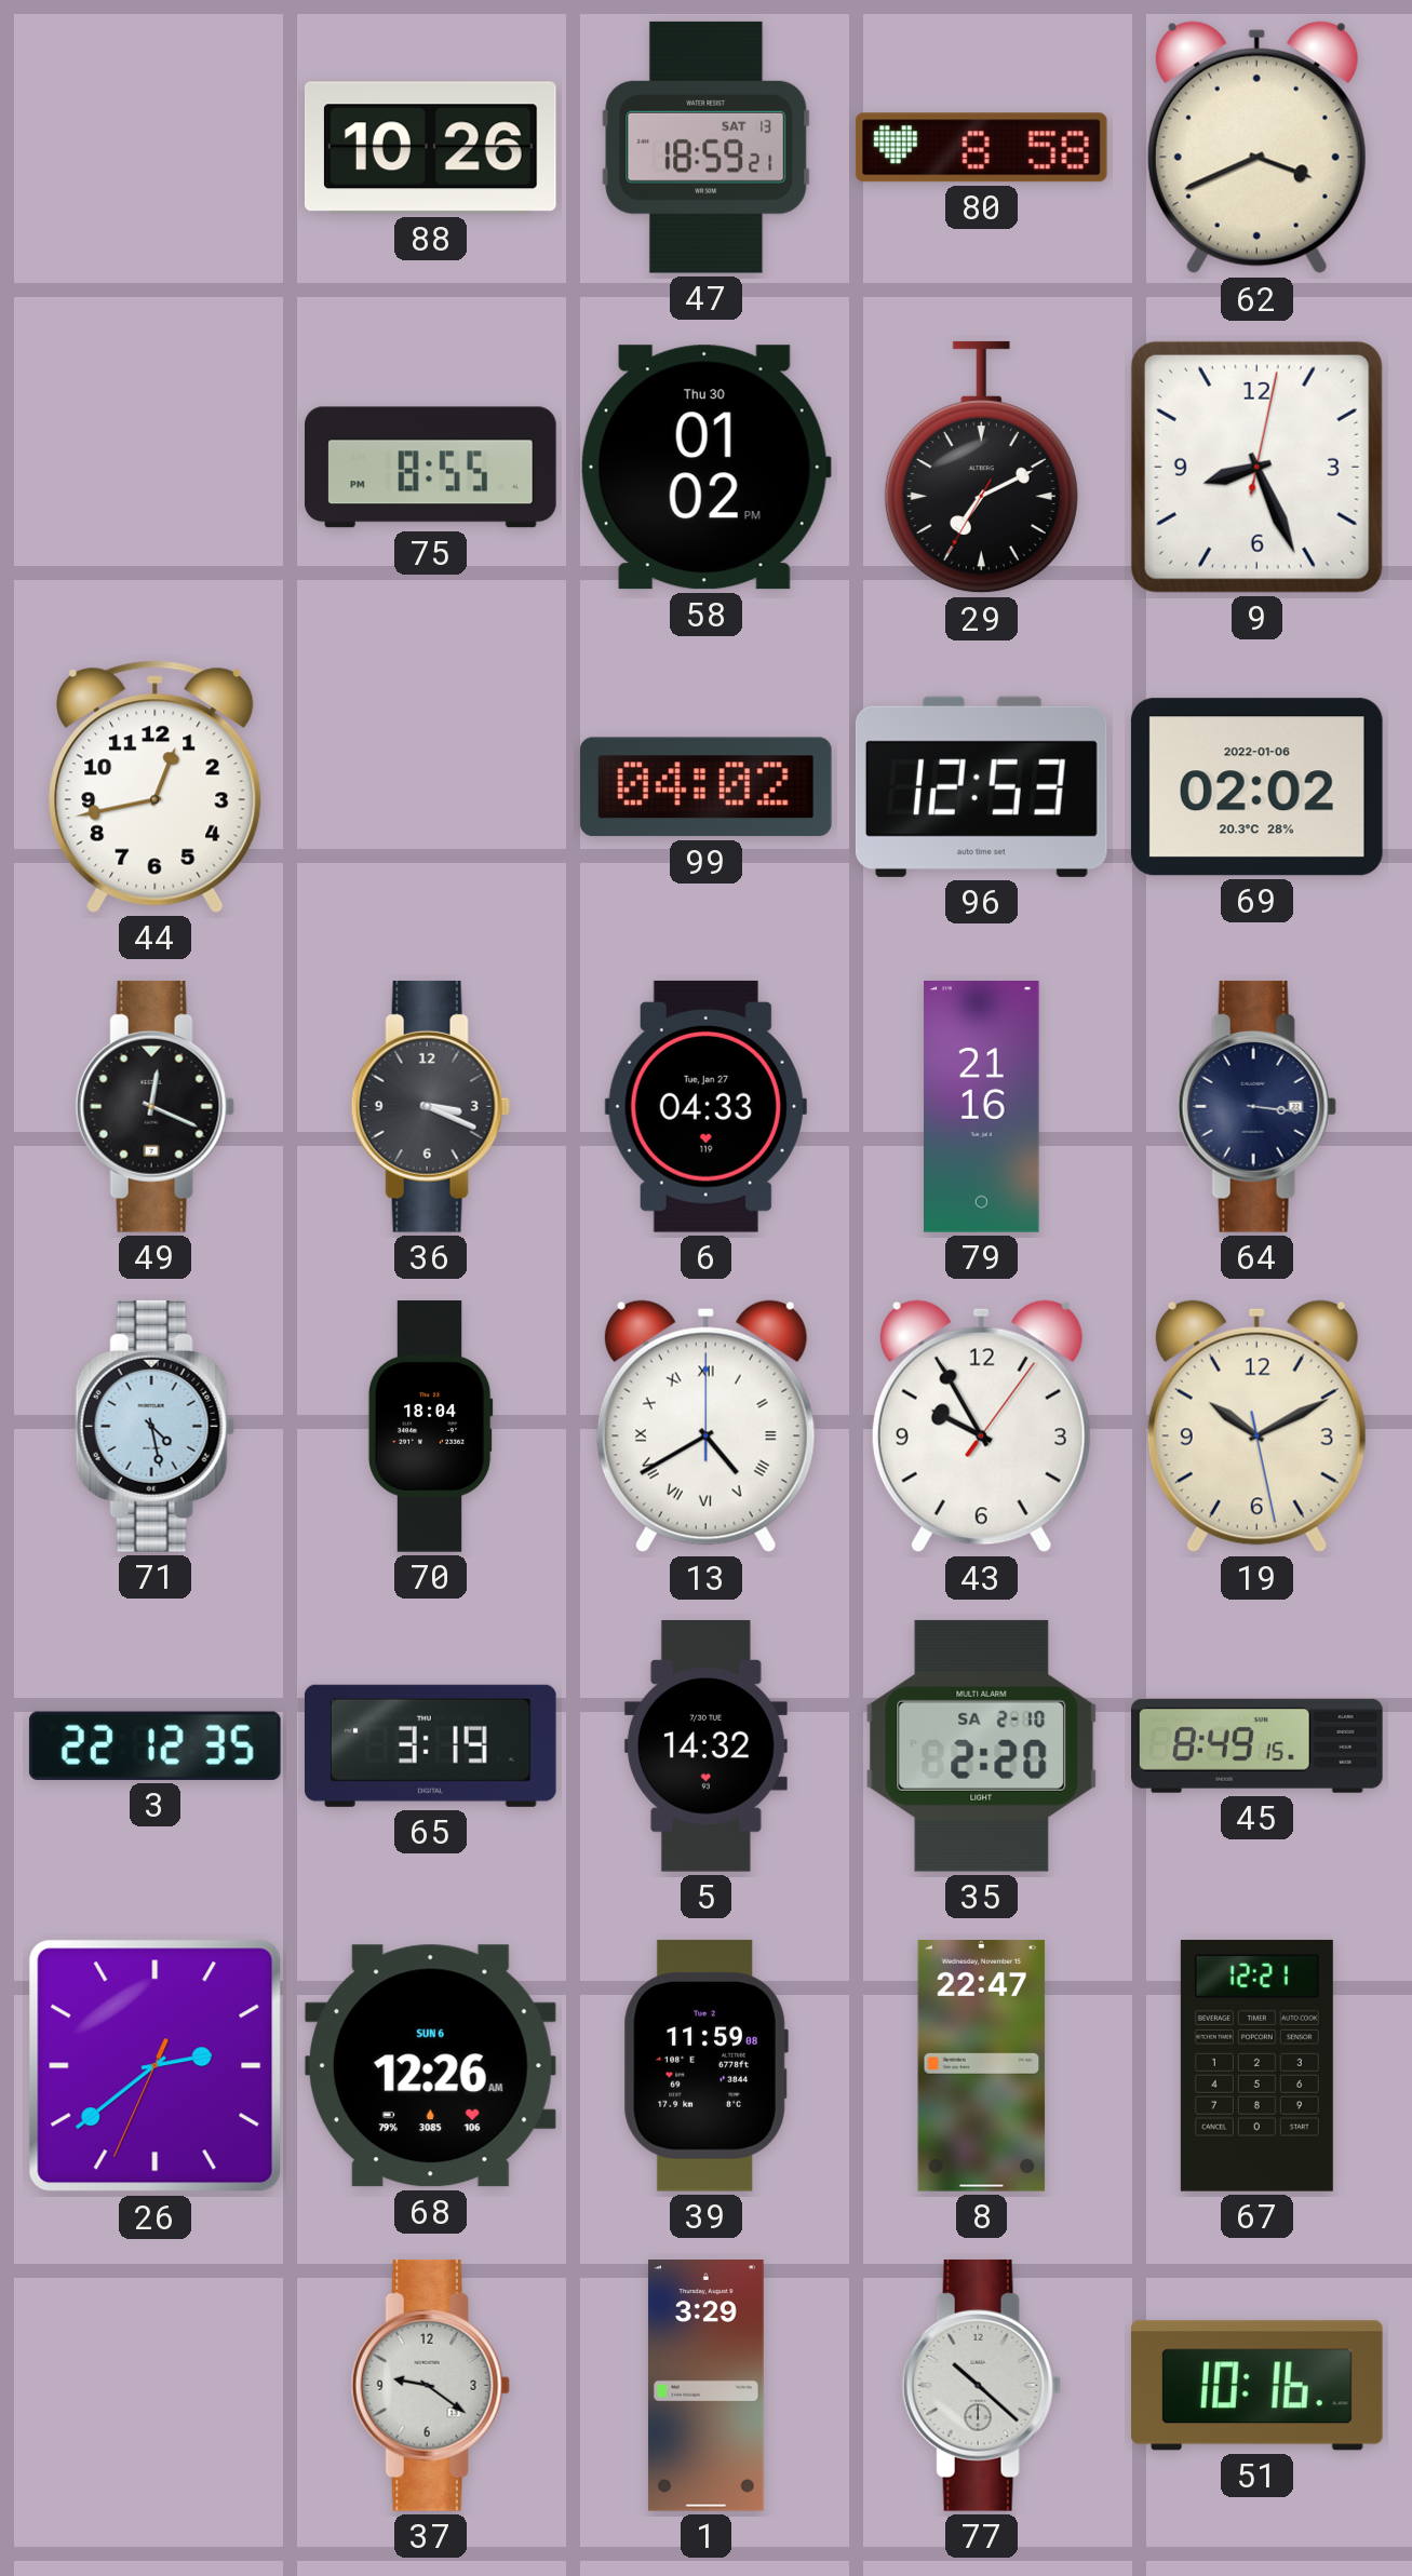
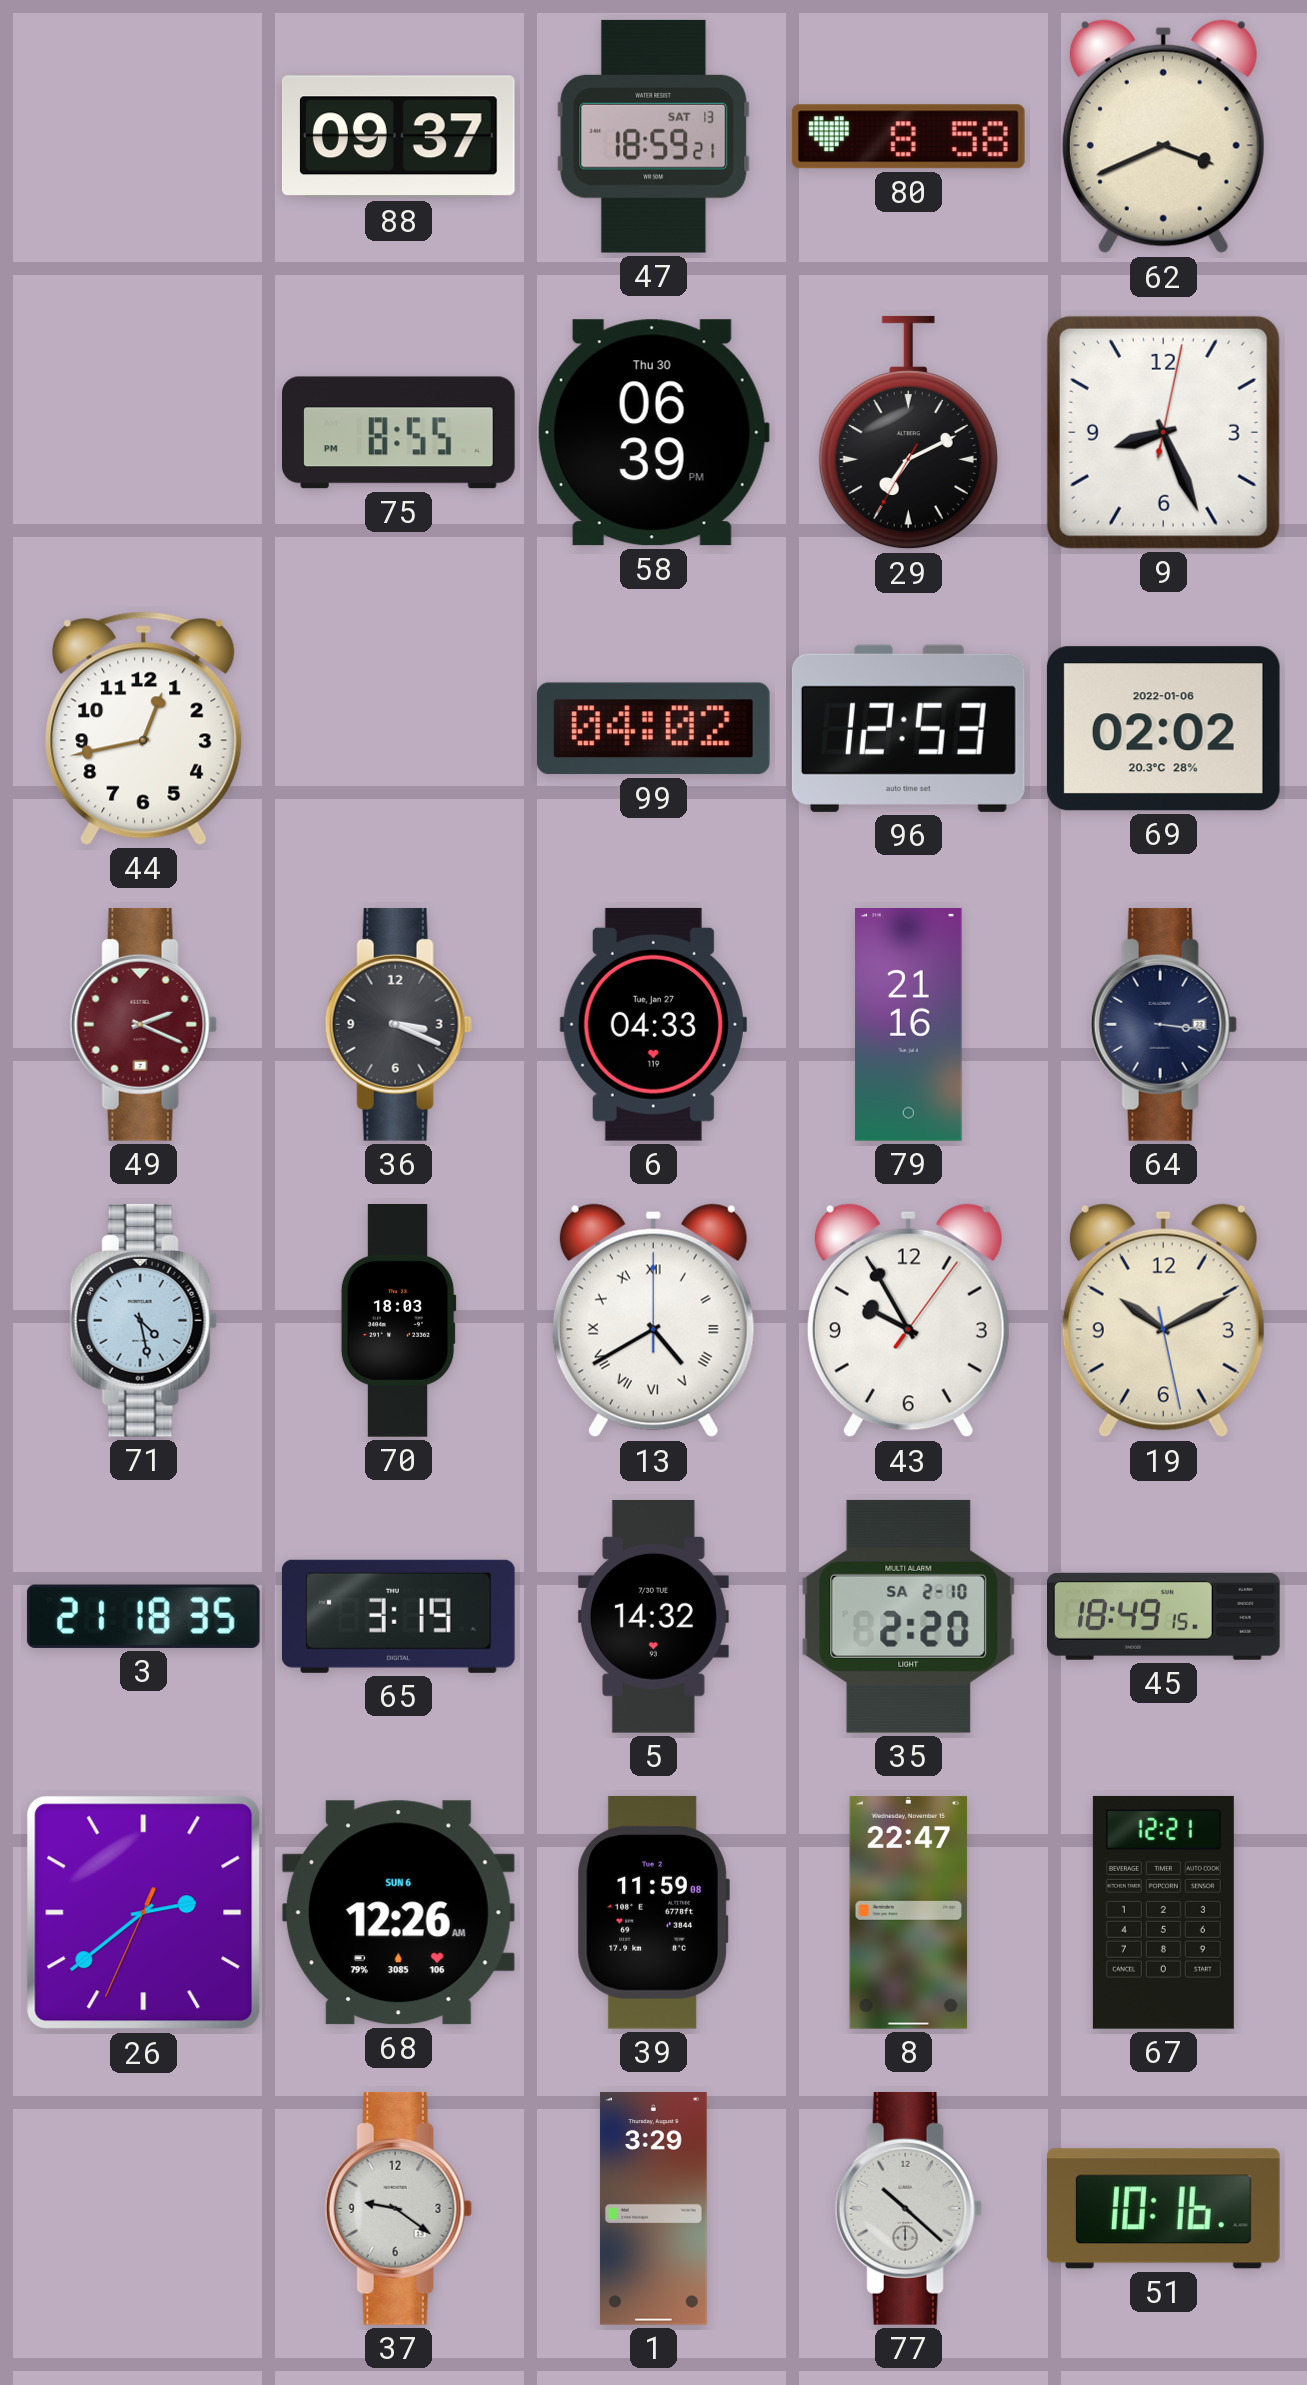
88: 10:26 -> 09:37 (398, 137)
58: 01:02 -> 06:39 (653, 433)
49: 12:19 -> 2:19 (143, 1024)
49 dial: black -> burgundy (143, 1024)
70: 18:04 -> 18:03 (398, 1321)
3: 22:12 -> 21:18 (143, 1616)
45: 8:49 -> 18:49 (1164, 1616)
